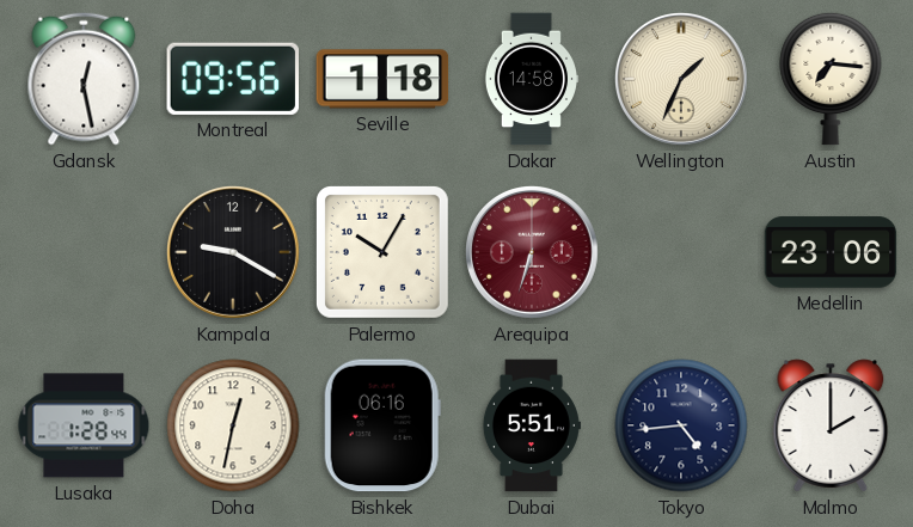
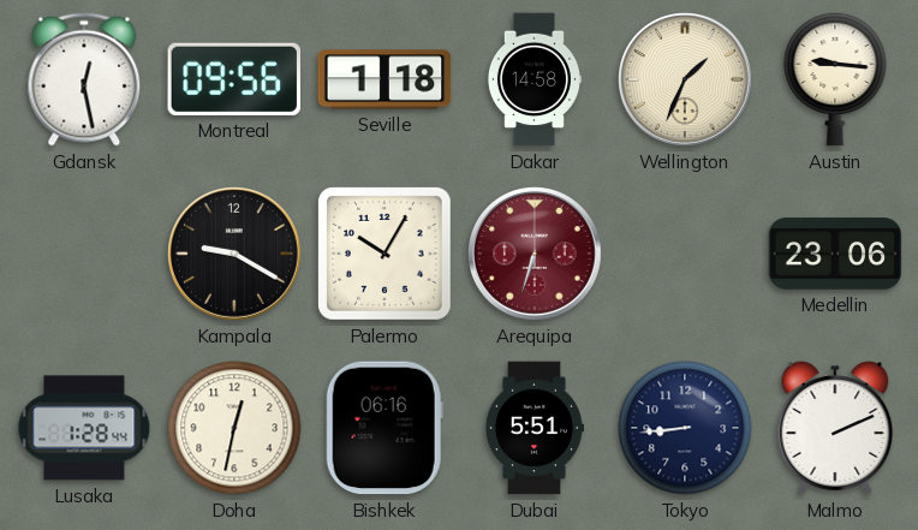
Austin: 7:16 -> 9:16 (835, 79)
Tokyo: 4:44 -> 8:44 (685, 428)
Malmo: 2:00 -> 2:11 (835, 428)
